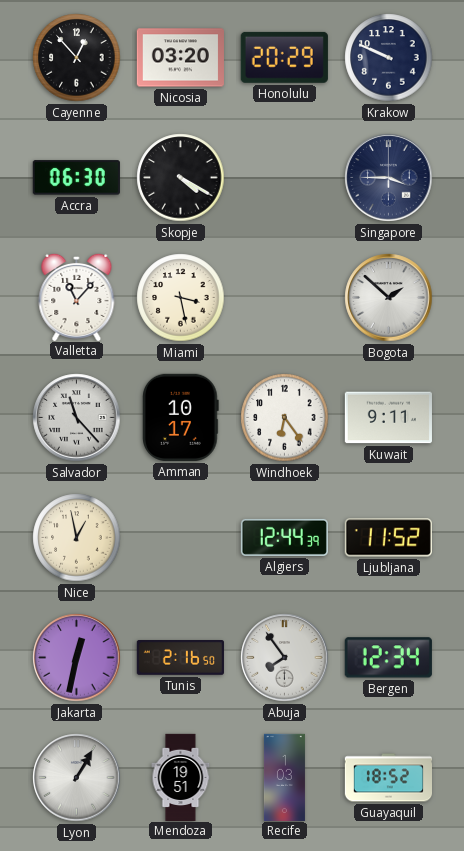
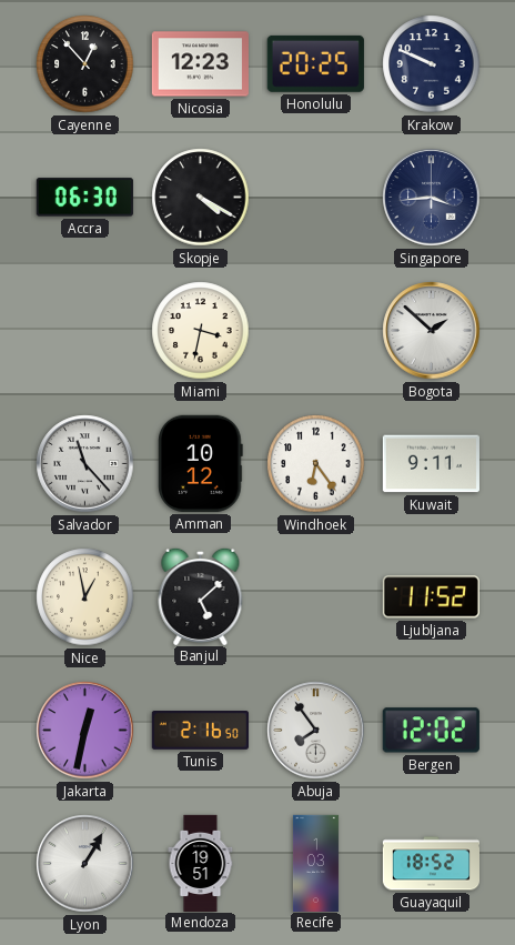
Nicosia: 03:20 -> 12:23 (200, 64)
Honolulu: 20:29 -> 20:25 (315, 63)
Singapore: 3:45 -> 3:44 (432, 198)
Valletta: 11:07 -> none (77, 296)
Miami: 3:28 -> 3:32 (201, 331)
Amman: 10:17 -> 10:12 (201, 463)
Banjul: none -> 5:08 (201, 595)
Algiers: 12:44 -> none (284, 537)
Bergen: 12:34 -> 12:02 (431, 731)
